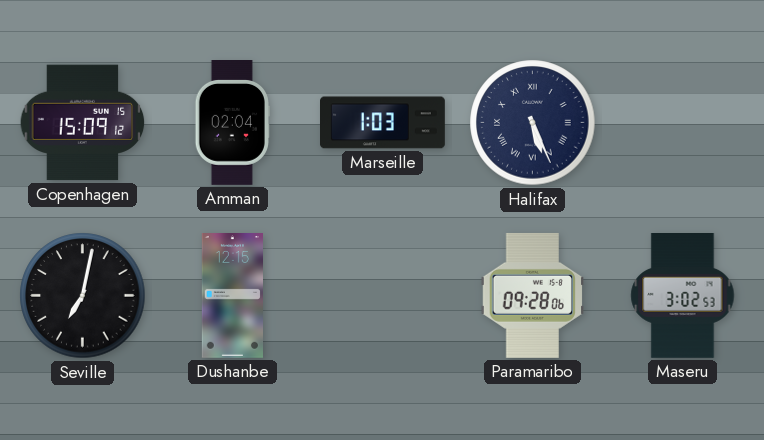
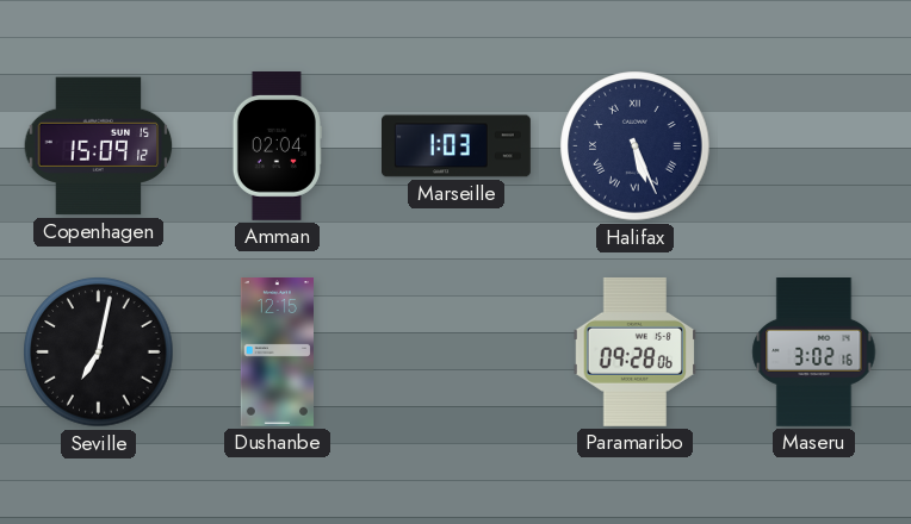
Maseru: 3:02:53 -> 3:02:16 (814, 353)
